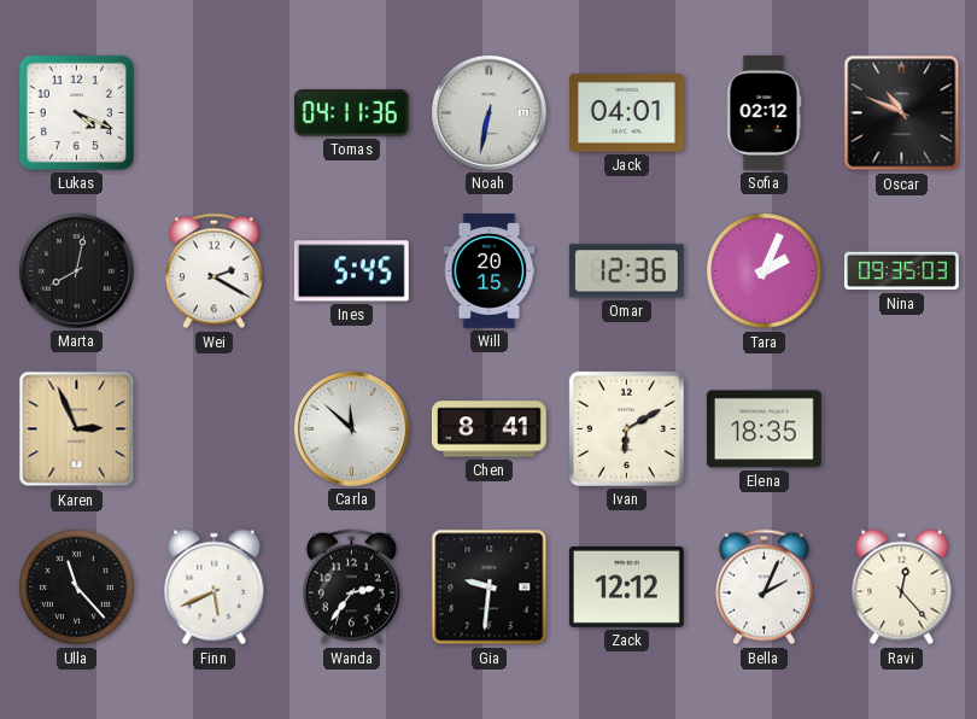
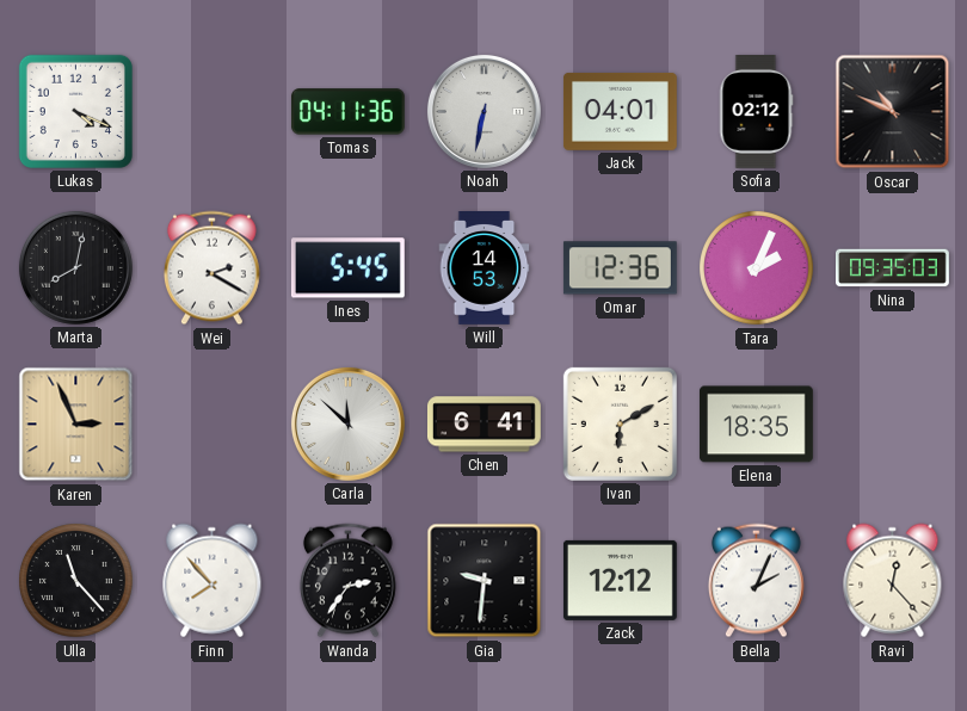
Will: 20:15 -> 14:53 (485, 268)
Chen: 8:41 -> 6:41 (483, 425)
Finn: 5:41 -> 7:53 (213, 581)
